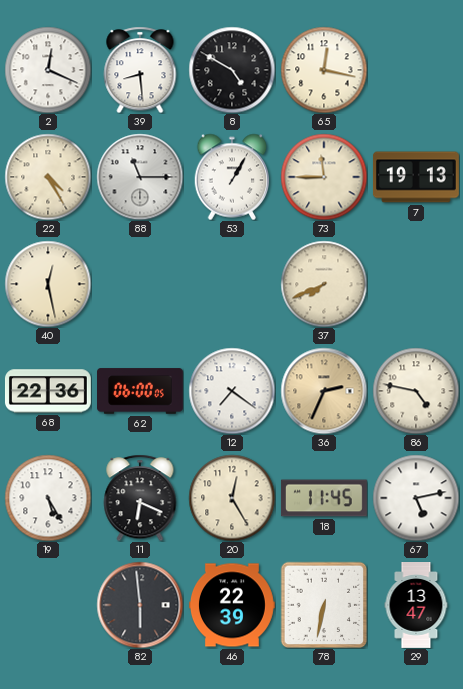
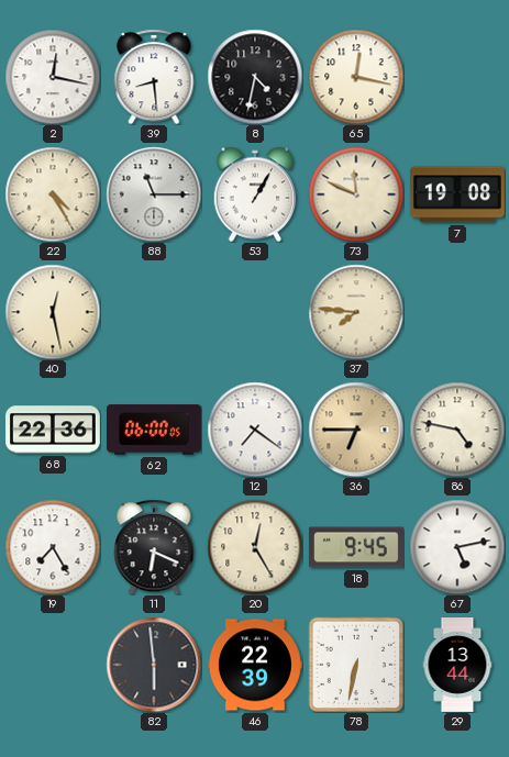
2: 12:19 -> 12:17 (53, 77)
8: 4:50 -> 4:32 (255, 77)
73: 11:45 -> 11:49 (356, 194)
7: 19:13 -> 19:08 (457, 194)
37: 7:41 -> 7:46 (356, 312)
36: 2:34 -> 6:45 (356, 430)
19: 5:25 -> 7:25 (53, 547)
18: 11:45 -> 9:45 (356, 547)
29: 13:47 -> 13:44 (457, 666)
